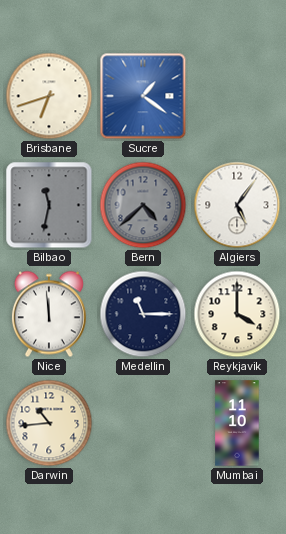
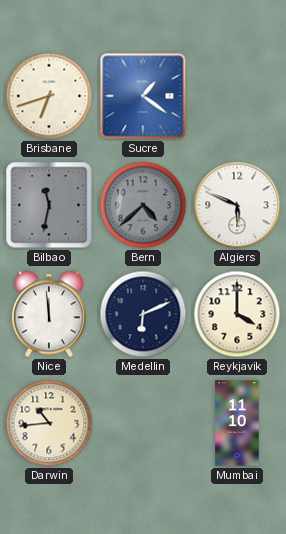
Algiers: 5:06 -> 5:49 (237, 205)
Medellin: 11:15 -> 6:11 (143, 314)
